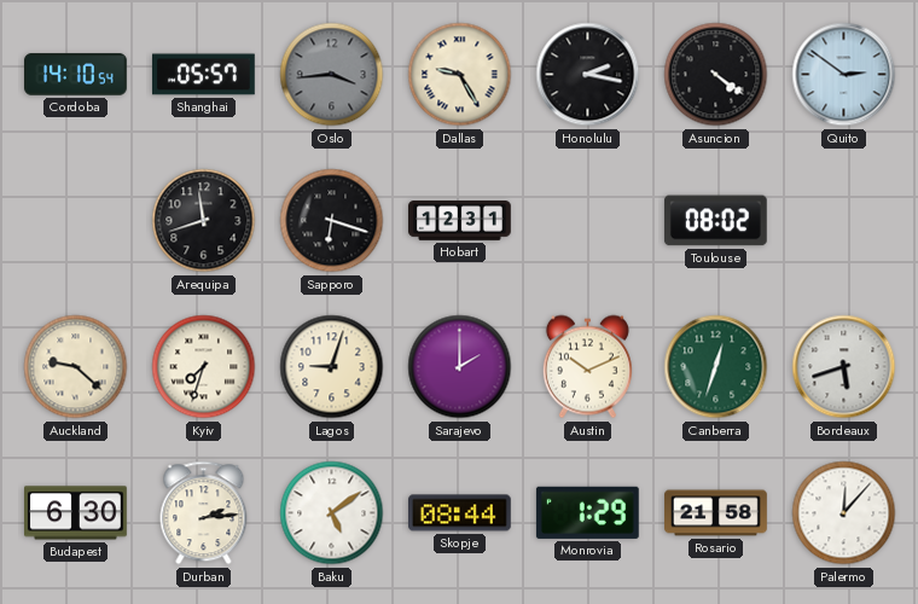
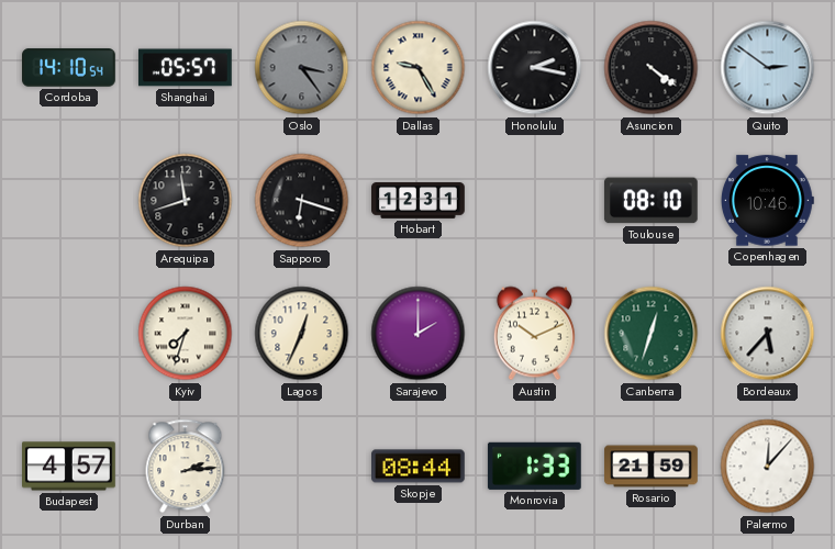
Oslo: 3:44 -> 3:24 (302, 68)
Toulouse: 08:02 -> 08:10 (650, 201)
Copenhagen: none -> 10:46 (767, 201)
Auckland: 9:22 -> none (76, 367)
Lagos: 9:03 -> 12:34 (302, 334)
Bordeaux: 5:42 -> 5:37 (768, 334)
Budapest: 6:30 -> 4:57 (69, 467)
Baku: 5:09 -> none (332, 513)
Monrovia: 1:29 -> 1:33 (534, 466)
Rosario: 21:58 -> 21:59 (652, 467)
